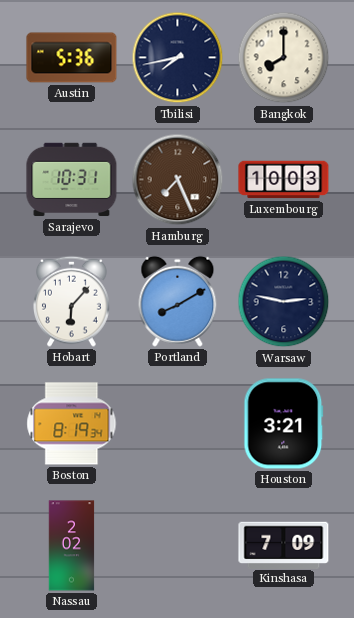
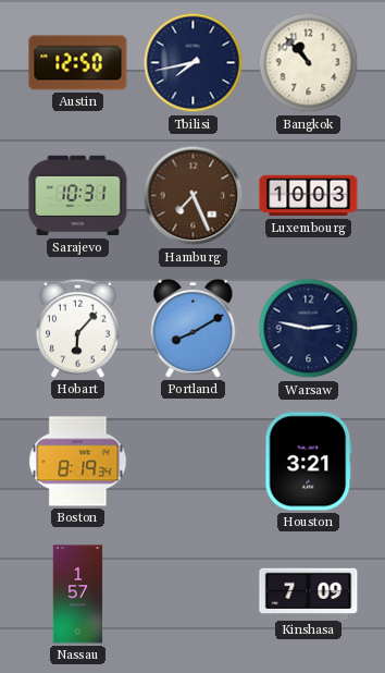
Austin: 5:36 -> 12:50 (78, 63)
Bangkok: 8:00 -> 10:53 (309, 63)
Nassau: 2:02 -> 1:57 (78, 595)
